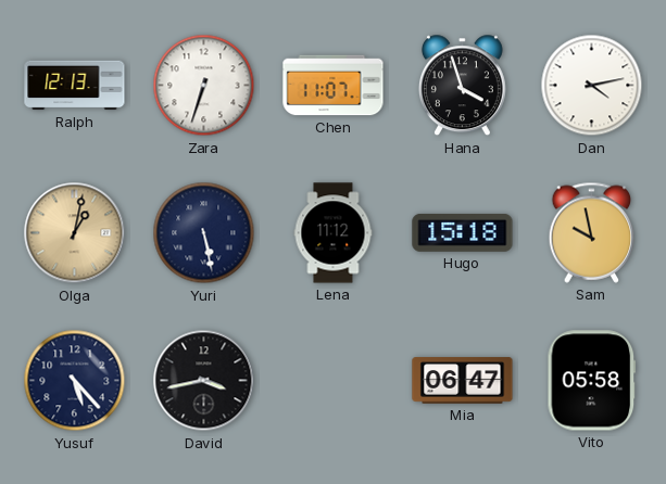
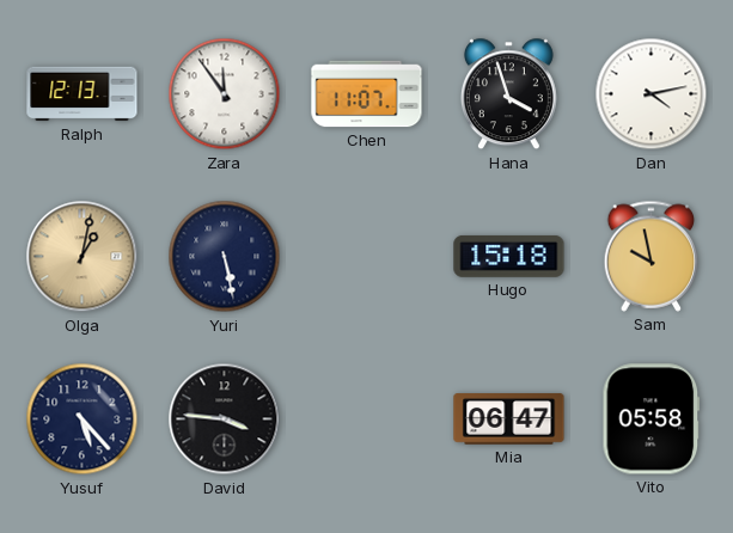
Zara: 6:33 -> 11:54 (225, 94)
Lena: 11:12 -> none (334, 233)
David: 3:43 -> 3:46 (225, 419)
